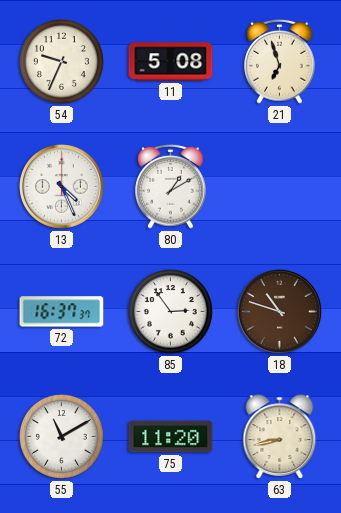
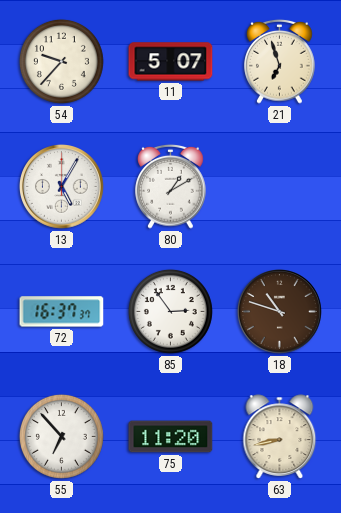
54: 9:34 -> 9:37 (61, 61)
11: 5:08 -> 5:07 (171, 62)
13: 4:26 -> 5:05 (62, 187)
55: 11:10 -> 6:53 (61, 436)
